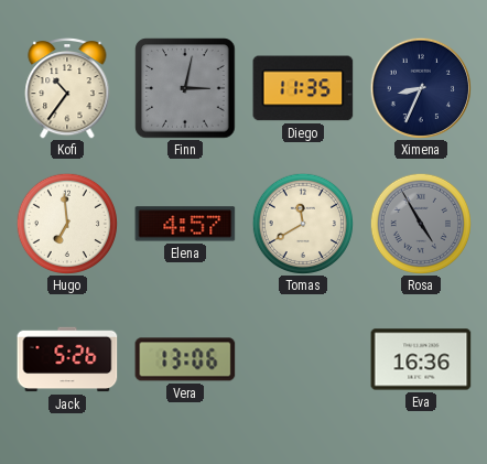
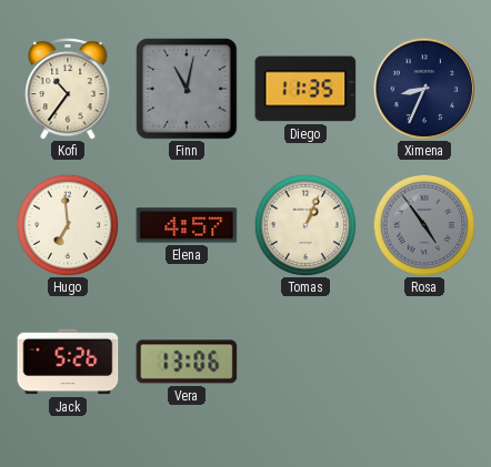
Finn: 3:02 -> 11:02 (187, 89)
Tomas: 11:40 -> 1:04 (304, 224)
Rosa: 4:55 -> 4:54 (423, 224)
Eva: 16:36 -> none (421, 359)
